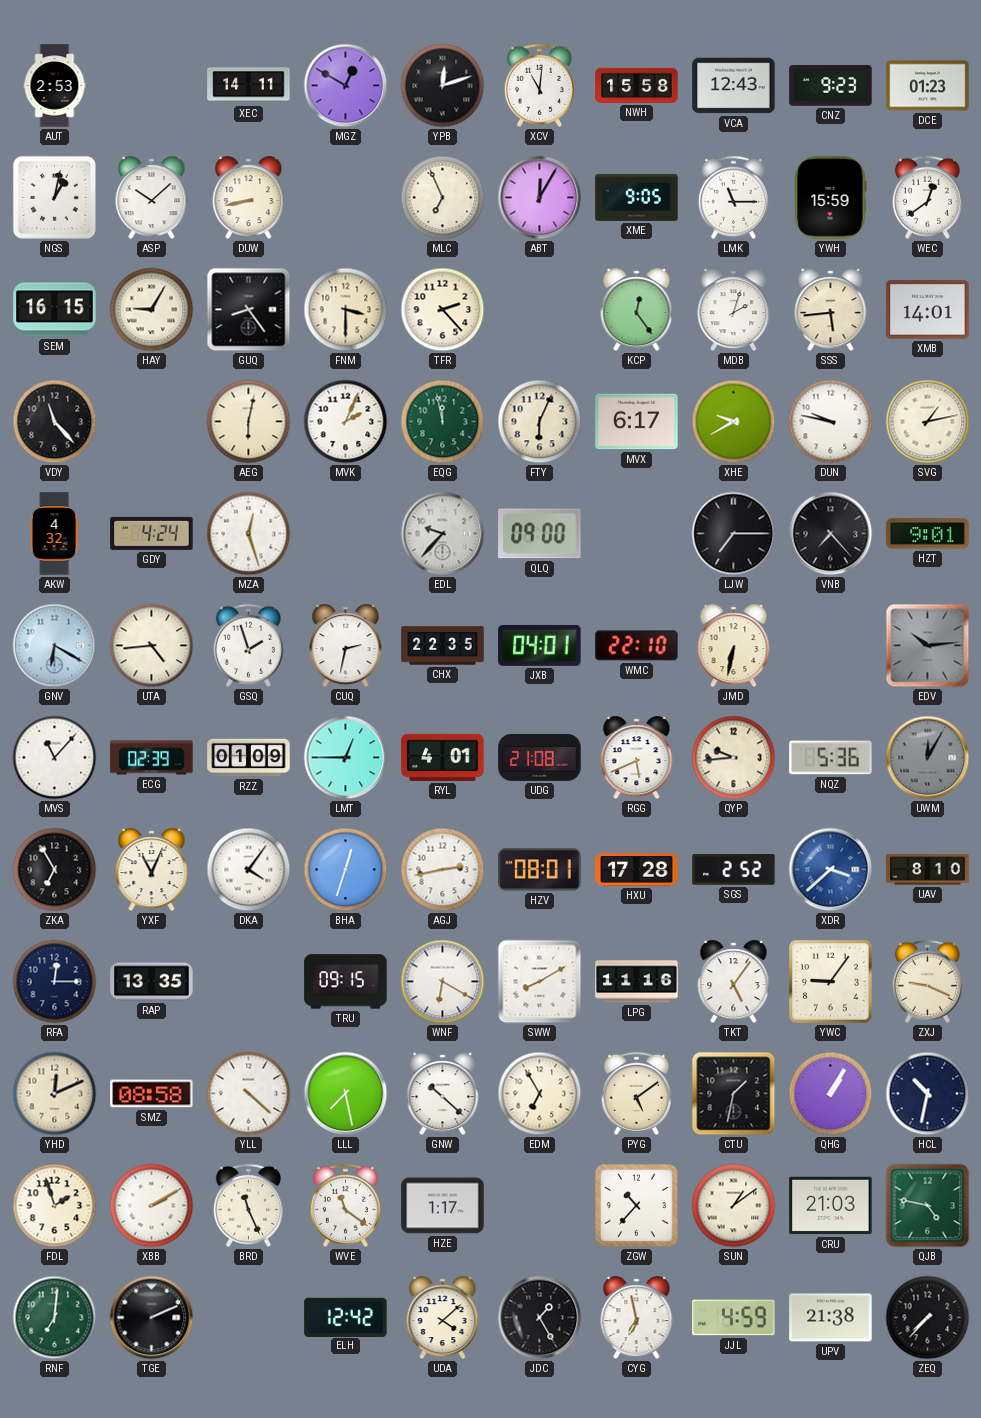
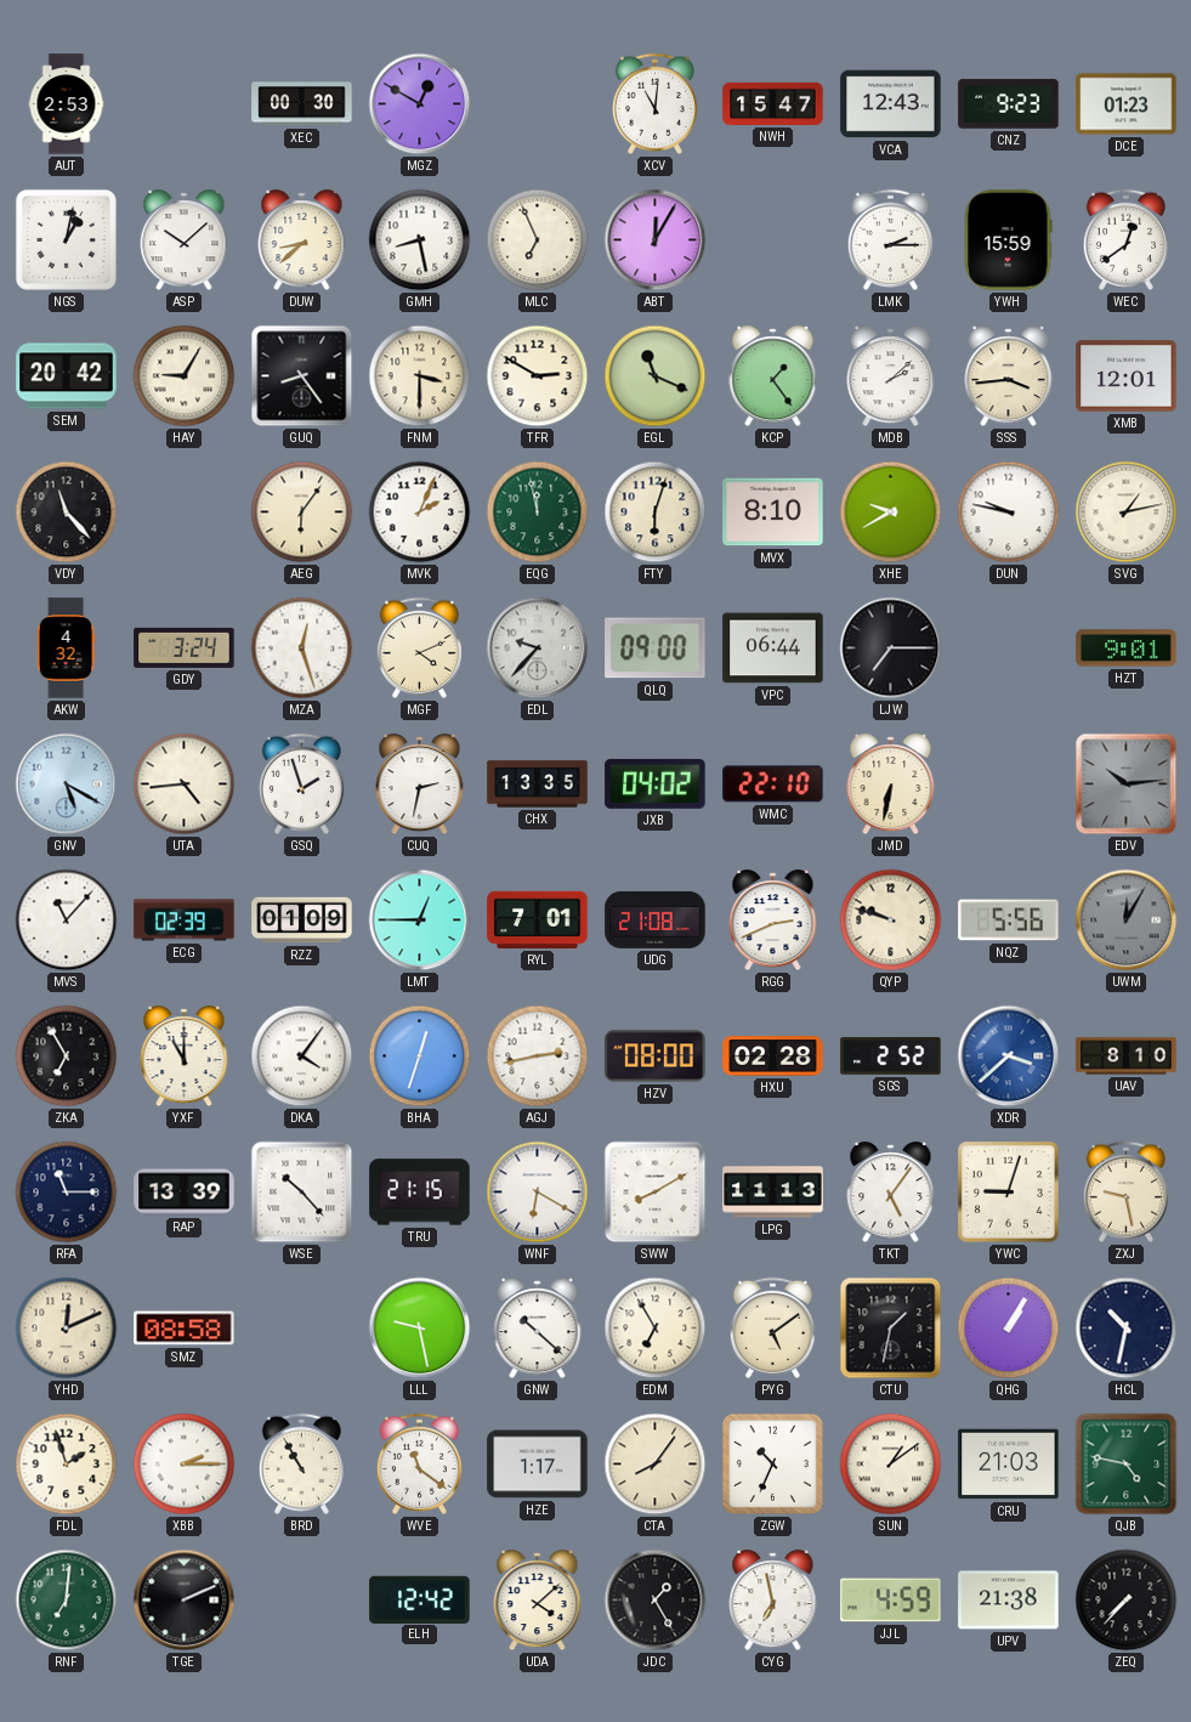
XEC: 14:11 -> 00:30 (302, 104)
YPB: 12:12 -> none (443, 86)
NWH: 15:58 -> 15:47 (773, 103)
DUW: 8:43 -> 8:38 (302, 240)
GMH: none -> 8:28 (420, 240)
XME: 9:05 -> none (637, 197)
LMK: 11:15 -> 2:15 (890, 239)
SEM: 16:15 -> 20:42 (67, 376)
TFR: 2:23 -> 2:50 (538, 376)
EGL: none -> 11:19 (656, 376)
KCP: 12:24 -> 1:24 (773, 376)
MDB: 2:03 -> 2:08 (891, 376)
SSS: 5:44 -> 3:44 (1009, 376)
XMB: 14:01 -> 12:01 (1127, 376)
AEG: 6:02 -> 6:06 (302, 512)
FTY: 6:04 -> 6:03 (656, 512)
MVX: 6:17 -> 8:10 (773, 512)
GDY: 4:24 -> 3:24 (185, 647)
MGF: none -> 4:11 (419, 647)
VPC: none -> 06:44 (773, 648)
VNB: 7:23 -> none (831, 534)
GNV: 6:20 -> 5:20 (67, 784)
CHX: 22:35 -> 13:35 (538, 784)
JXB: 04:01 -> 04:02 (656, 783)
RYL: 4:01 -> 7:01 (538, 919)
RGG: 5:41 -> 2:41 (773, 921)
QYP: 9:44 -> 9:48 (891, 921)
NQZ: 5:36 -> 5:56 (1009, 921)
YXF: 11:04 -> 11:00 (185, 1057)
HZV: 08:01 -> 08:00 (656, 1057)
HXU: 17:28 -> 02:28 (773, 1057)
RFA: 12:15 -> 11:15 (67, 1193)
RAP: 13:35 -> 13:39 (185, 1193)
WSE: none -> 10:23 (302, 1193)
TRU: 09:15 -> 21:15 (420, 1193)
LPG: 11:16 -> 11:13 (773, 1193)
YWC: 9:06 -> 9:03 (1009, 1193)
ZXJ: 9:19 -> 9:28 (1125, 1191)
YLL: 4:22 -> none (249, 1094)
LLL: 7:28 -> 9:28 (420, 1329)
XBB: 2:10 -> 2:15 (185, 1465)
BRD: 11:26 -> 10:55 (301, 1463)
CTA: none -> 8:06 (656, 1465)
ZGW: 10:37 -> 10:34 (772, 1463)
